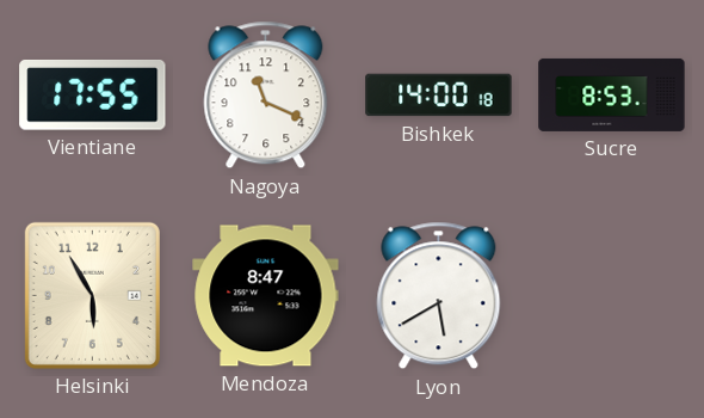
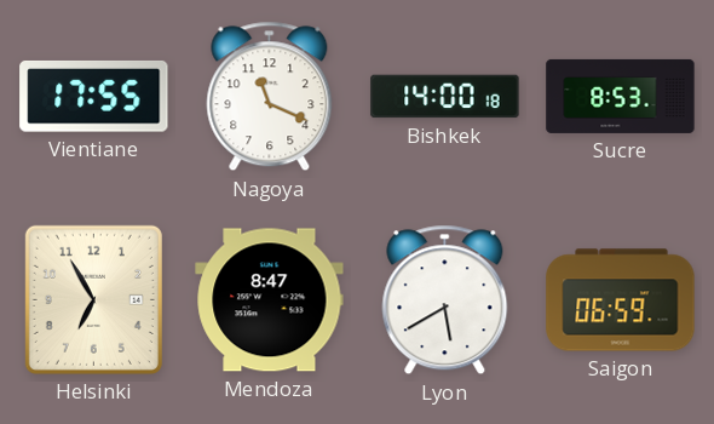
Helsinki: 5:55 -> 6:55 (93, 299)
Saigon: none -> 06:59 (621, 300)
